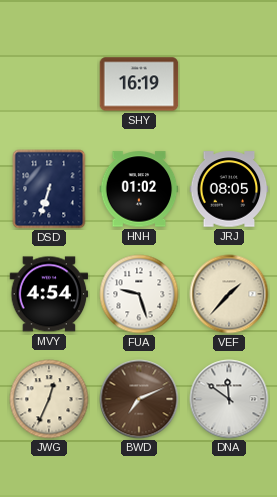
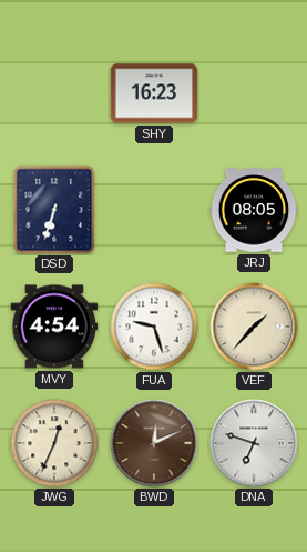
SHY: 16:19 -> 16:23 (154, 93)
HNH: 01:02 -> none (139, 189)
BWD: 7:11 -> 12:11 (154, 443)
DNA: 11:51 -> 6:48 (254, 443)
